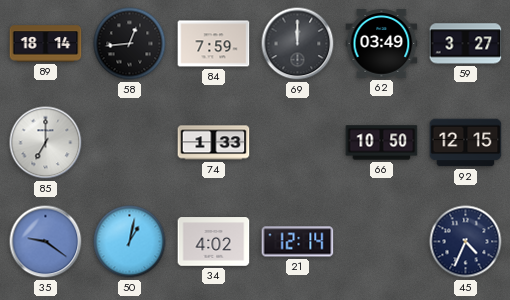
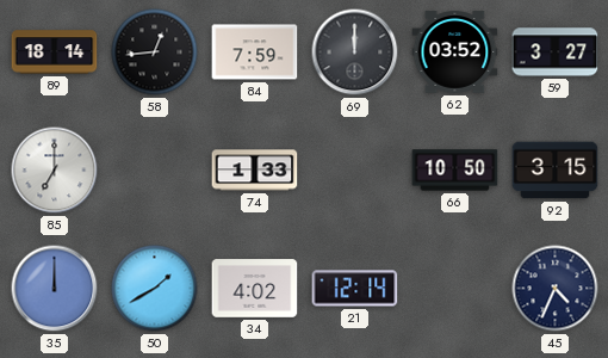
62: 03:49 -> 03:52 (455, 53)
92: 12:15 -> 3:15 (556, 171)
35: 9:21 -> 12:00 (55, 289)
50: 1:02 -> 1:40 (155, 289)
